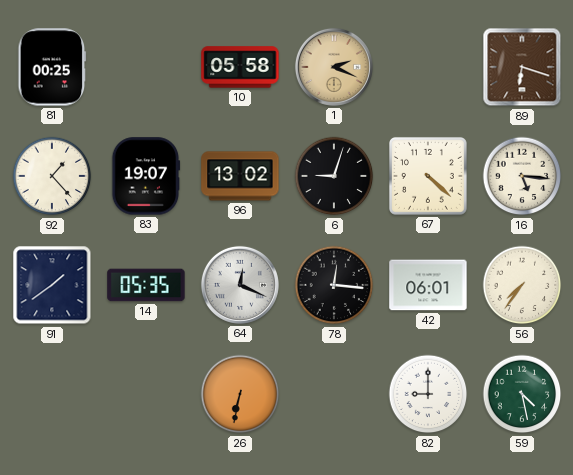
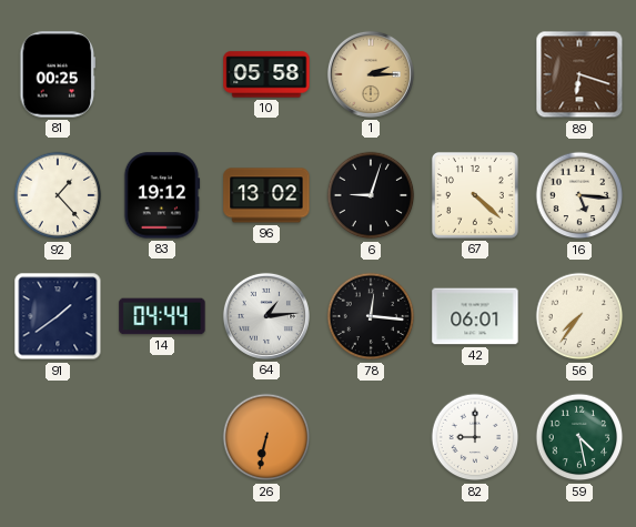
1: 2:19 -> 2:15 (371, 74)
83: 19:07 -> 19:12 (162, 195)
14: 05:35 -> 04:44 (162, 316)
64: 12:19 -> 1:14 (266, 316)
